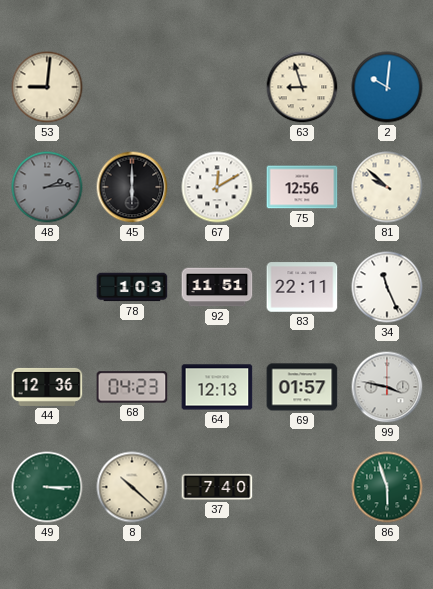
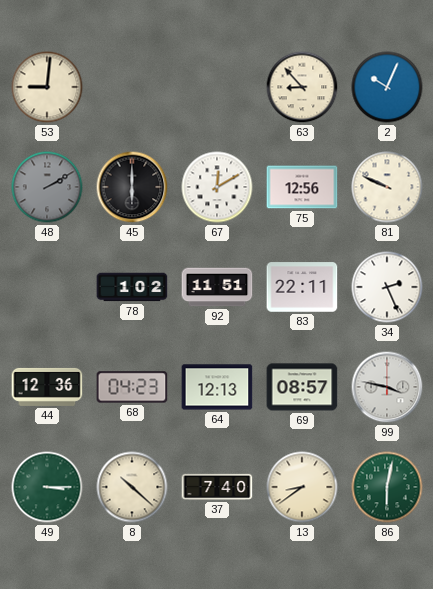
63: 8:57 -> 8:53 (302, 87)
2: 10:01 -> 10:04 (387, 87)
48: 2:14 -> 2:10 (47, 187)
81: 9:52 -> 9:49 (387, 187)
78: 1:03 -> 1:02 (132, 287)
34: 11:26 -> 2:26 (387, 287)
69: 01:57 -> 08:57 (302, 387)
13: none -> 8:39 (302, 487)
86: 5:57 -> 6:02 (387, 487)
